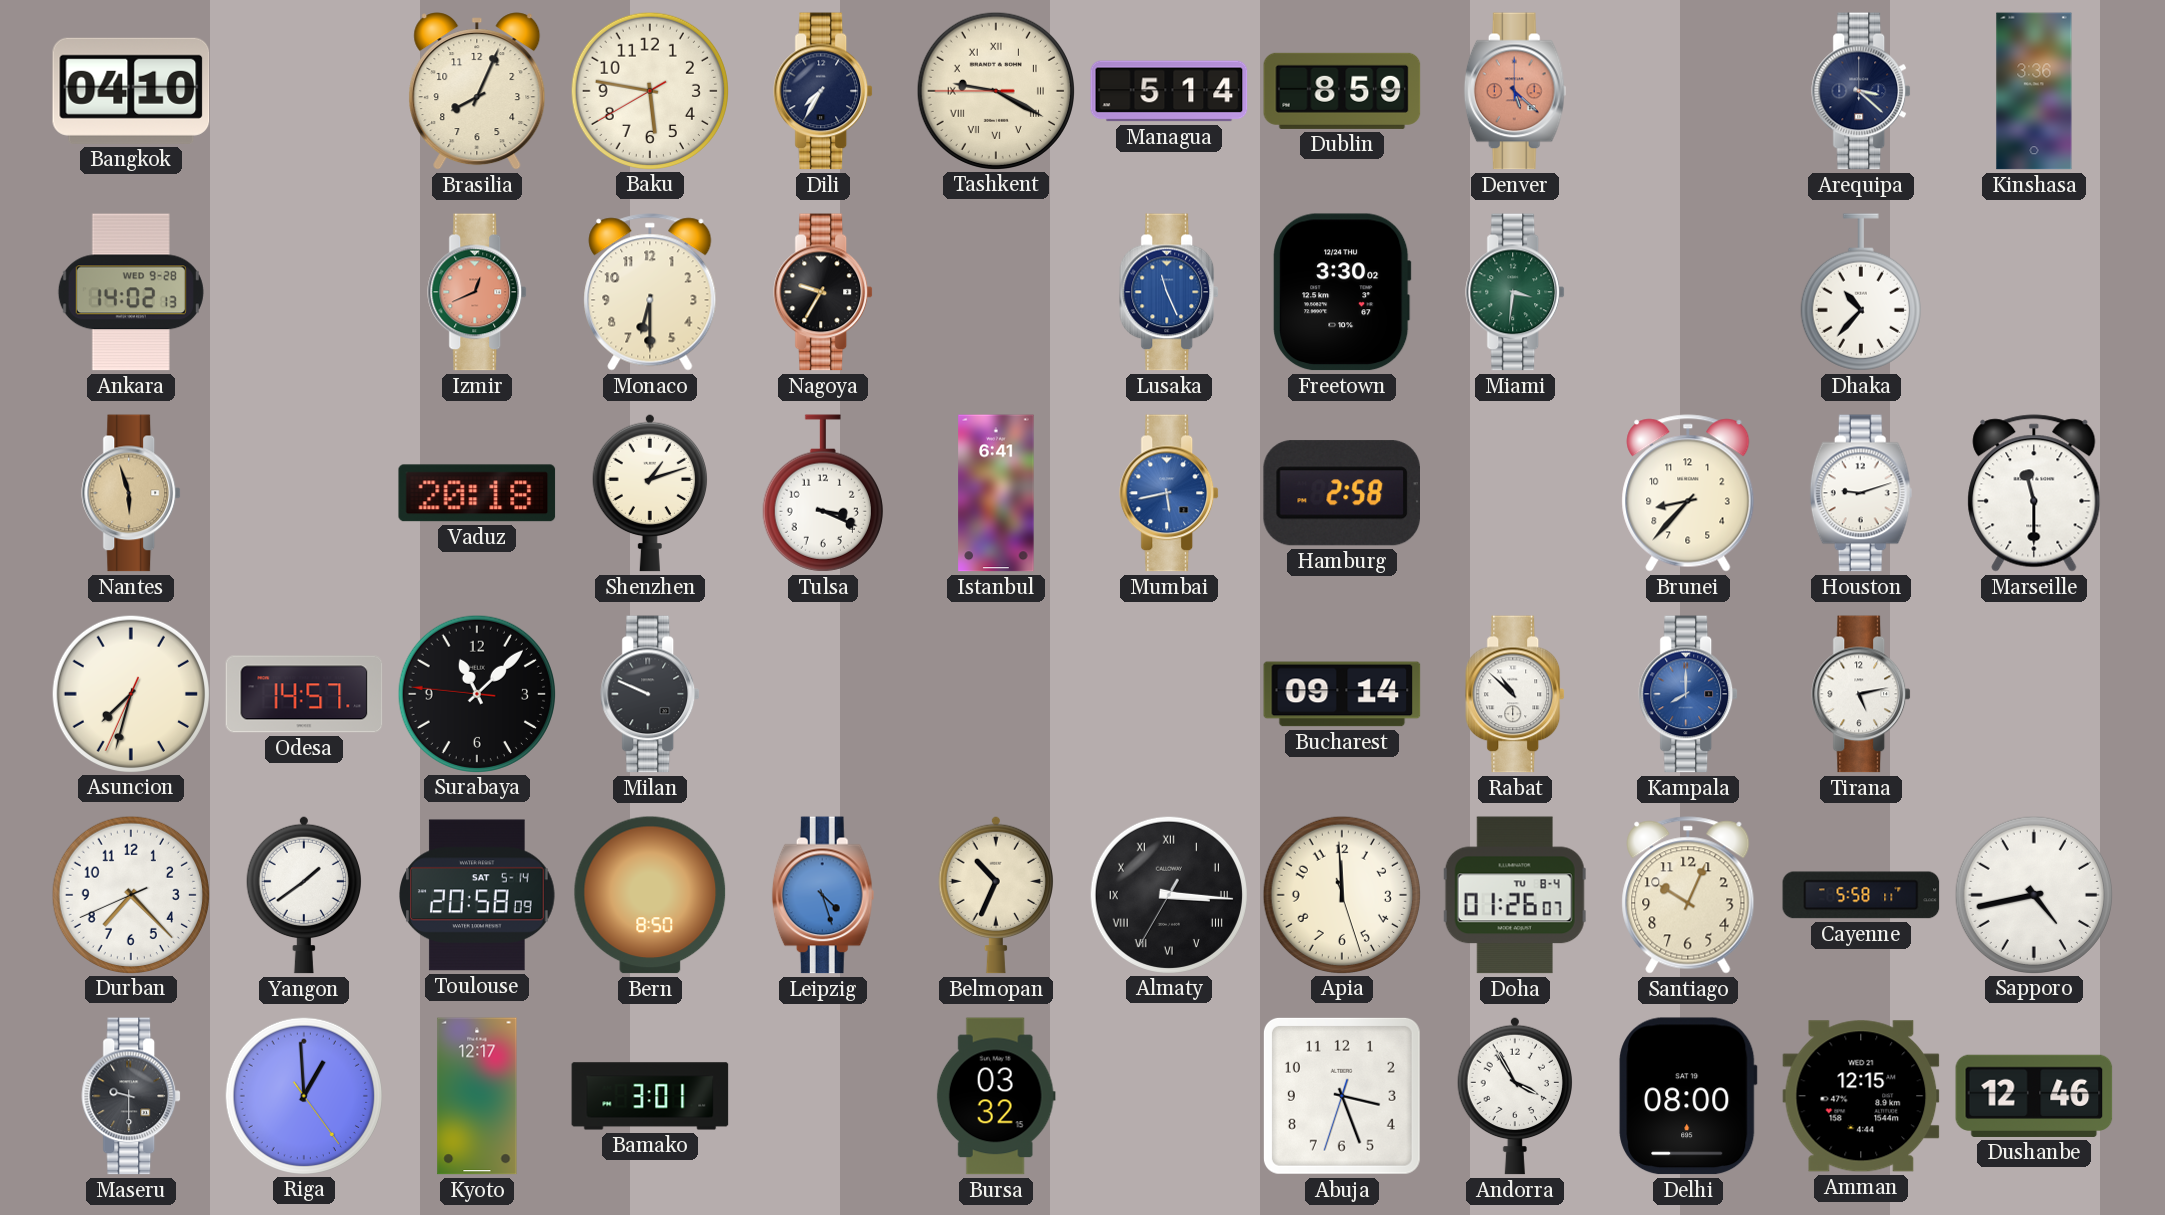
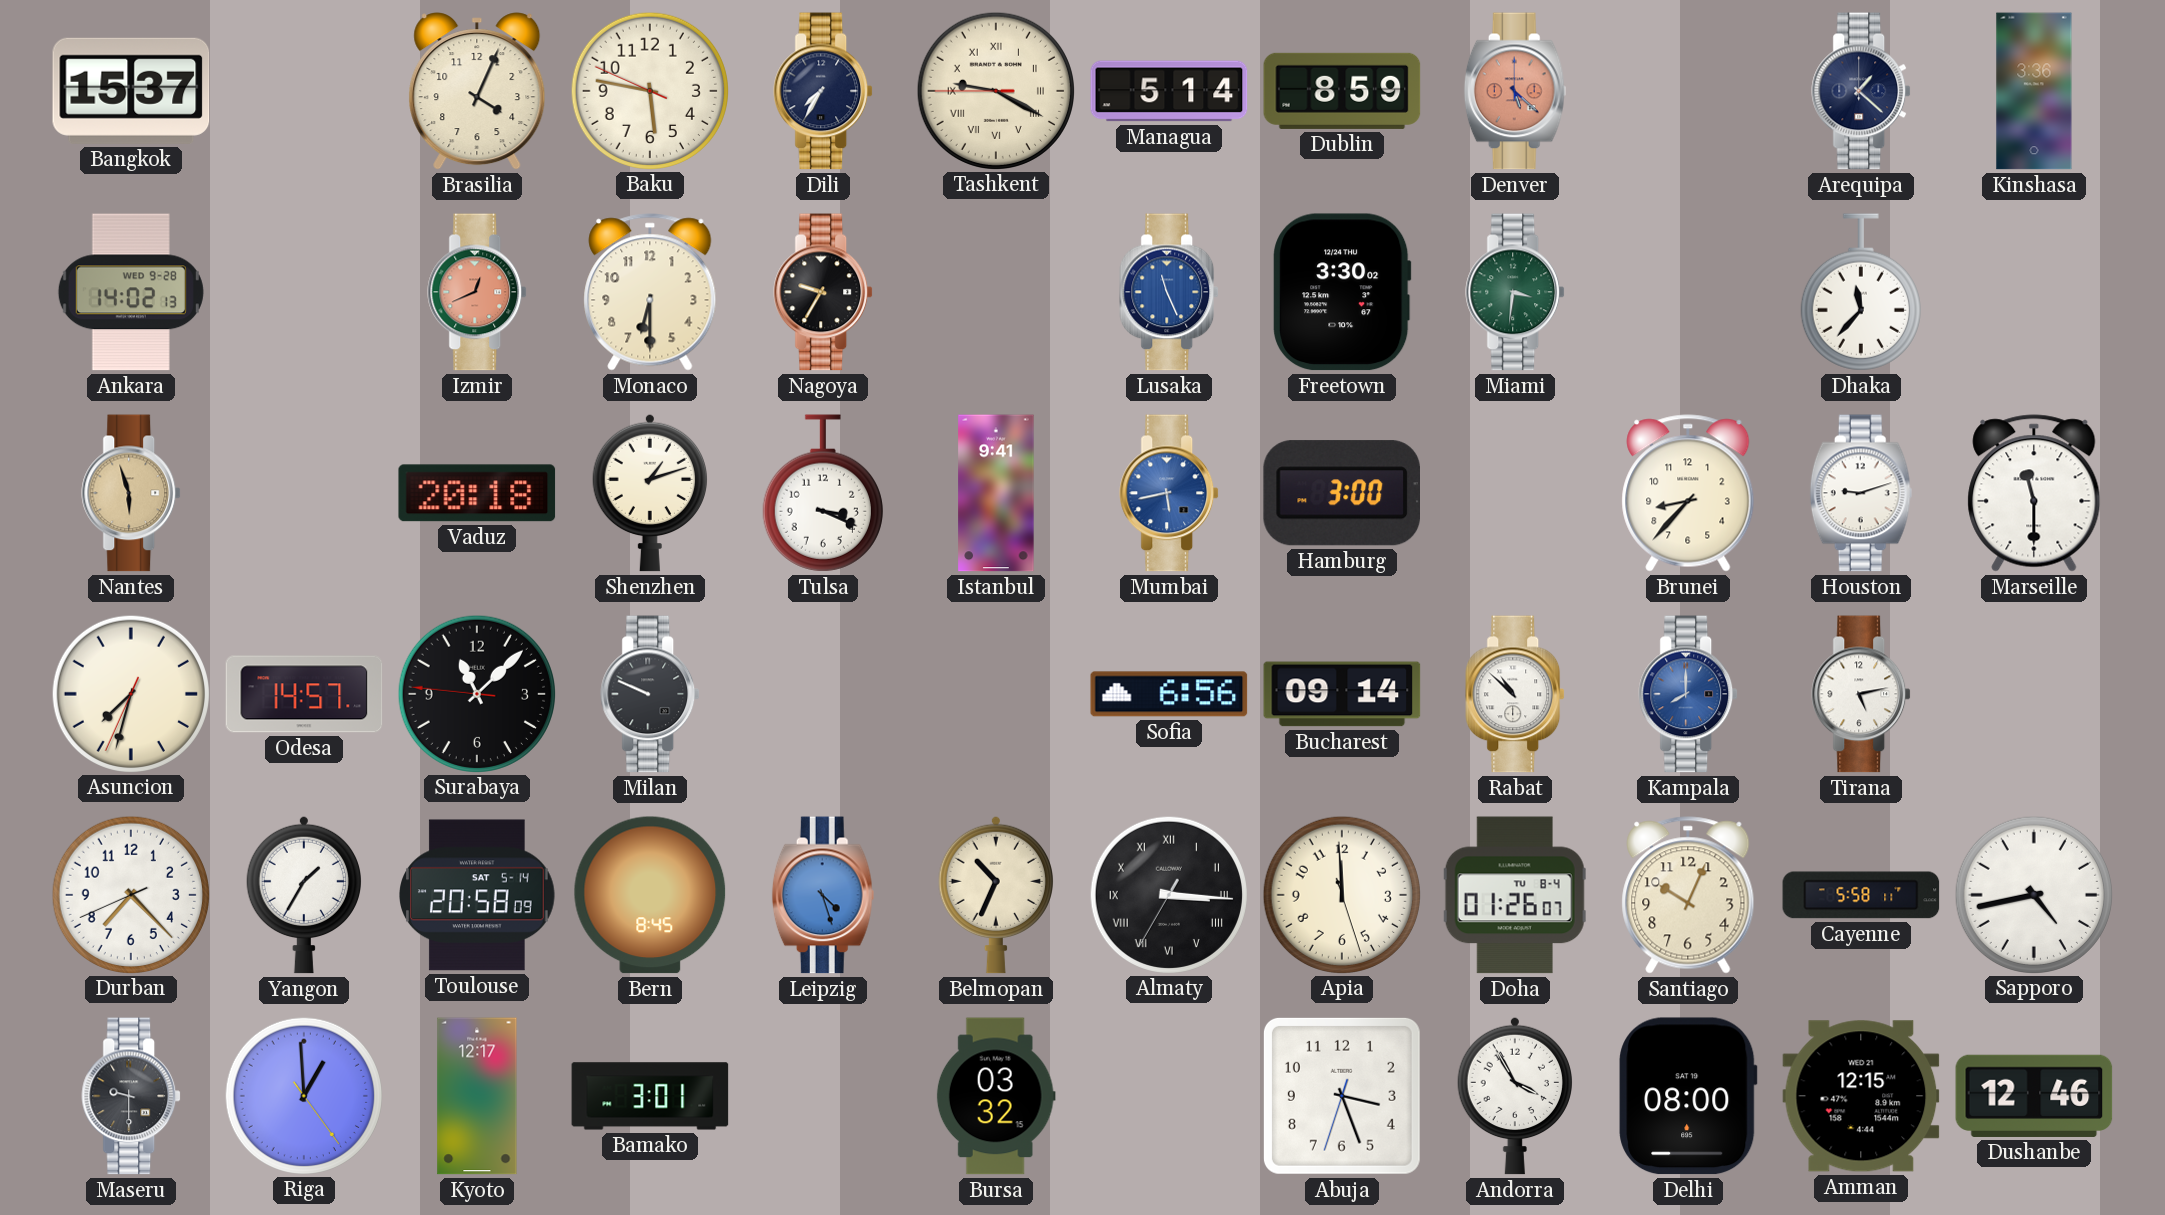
Bangkok: 04:10 -> 15:37 (131, 91)
Brasilia: 8:04 -> 4:04 (477, 91)
Baku: 5:46:40 -> 5:46:49 (649, 90)
Arequipa: 3:22 -> 1:22 (1862, 91)
Dhaka: 10:37 -> 11:37 (1861, 292)
Istanbul: 6:41 -> 9:41 (996, 493)
Hamburg: 2:58 -> 3:00 (1341, 493)
Sofia: none -> 6:56 (1169, 694)
Yangon: 1:39 -> 1:35 (303, 895)
Bern: 8:50 -> 8:45 (650, 895)
